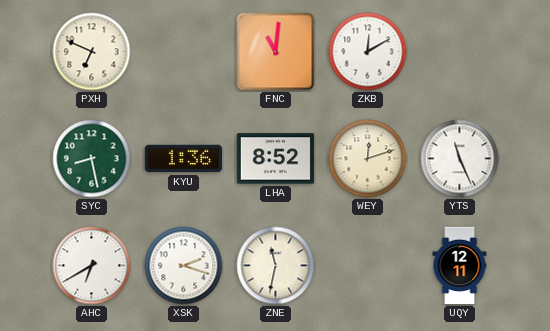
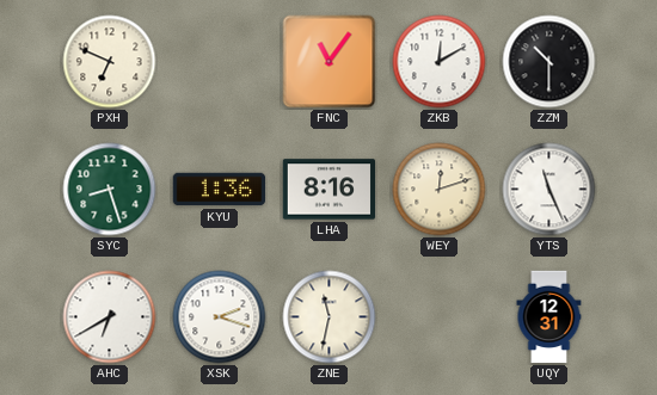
FNC: 11:01 -> 11:06 (330, 62)
ZZM: none -> 10:30 (549, 62)
SYC: 8:28 -> 8:27 (110, 190)
LHA: 8:52 -> 8:16 (330, 190)
UQY: 12:11 -> 12:31 (549, 317)
